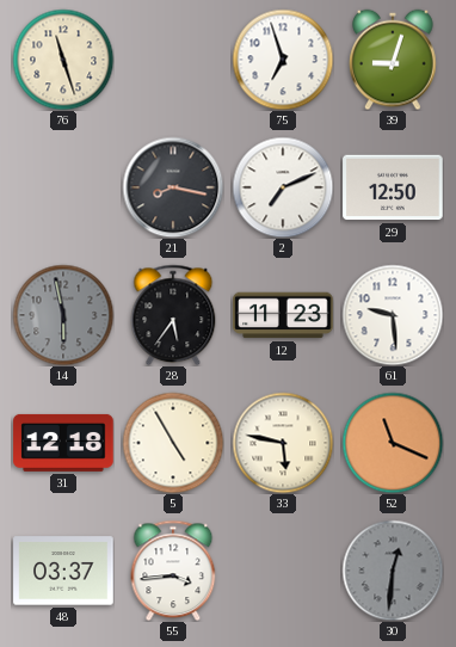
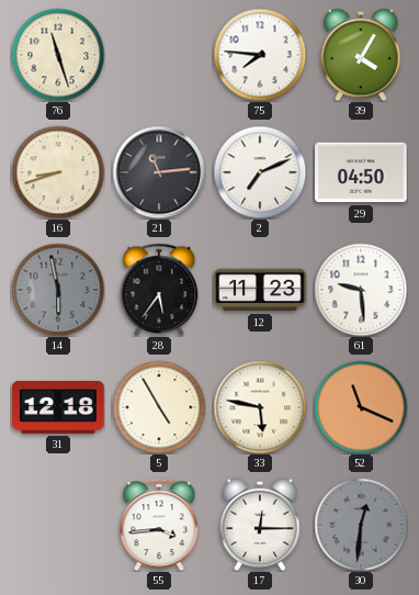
75: 6:57 -> 7:46 (260, 55)
39: 9:03 -> 4:05 (361, 55)
16: none -> 8:42 (58, 172)
21: 8:17 -> 11:14 (159, 172)
29: 12:50 -> 04:50 (361, 172)
48: 03:37 -> none (63, 571)
17: none -> 12:15 (260, 525)
